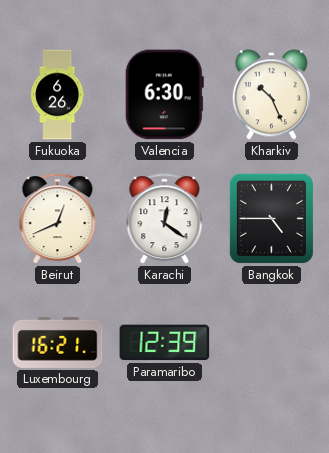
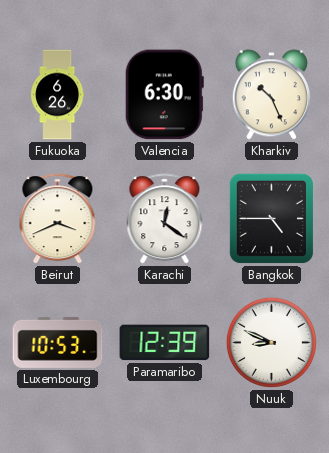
Beirut: 12:41 -> 3:41 (58, 219)
Luxembourg: 16:21 -> 10:53 (58, 342)
Nuuk: none -> 8:49 (271, 342)
